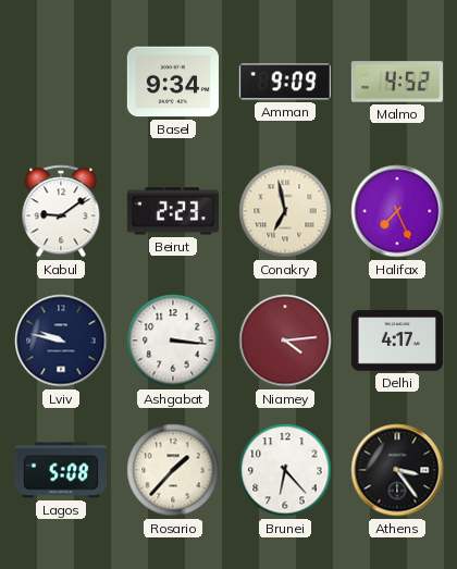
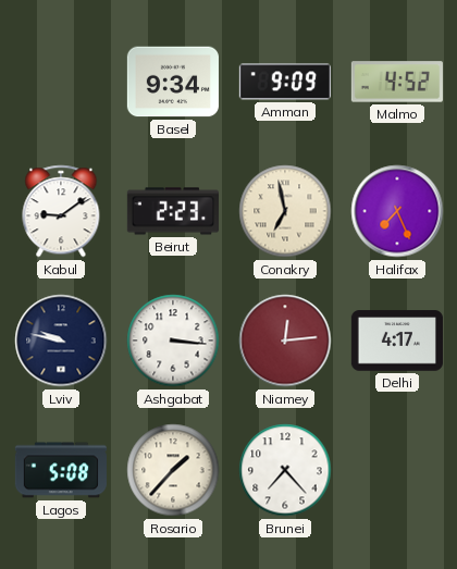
Niamey: 4:14 -> 12:14 (285, 341)
Brunei: 6:23 -> 7:23 (285, 470)
Athens: 3:24 -> none (397, 470)
